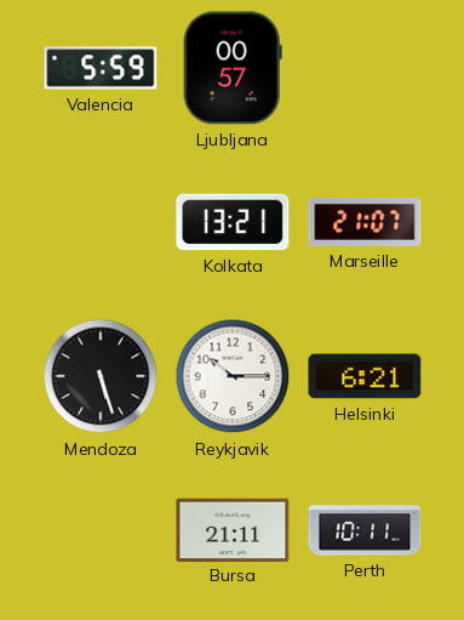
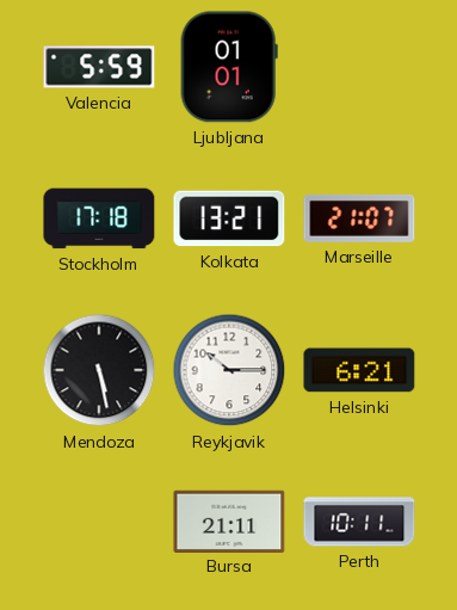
Ljubljana: 00:57 -> 01:01 (229, 67)
Stockholm: none -> 17:18 (99, 218)
Mendoza: 5:27 -> 5:28 (99, 370)
